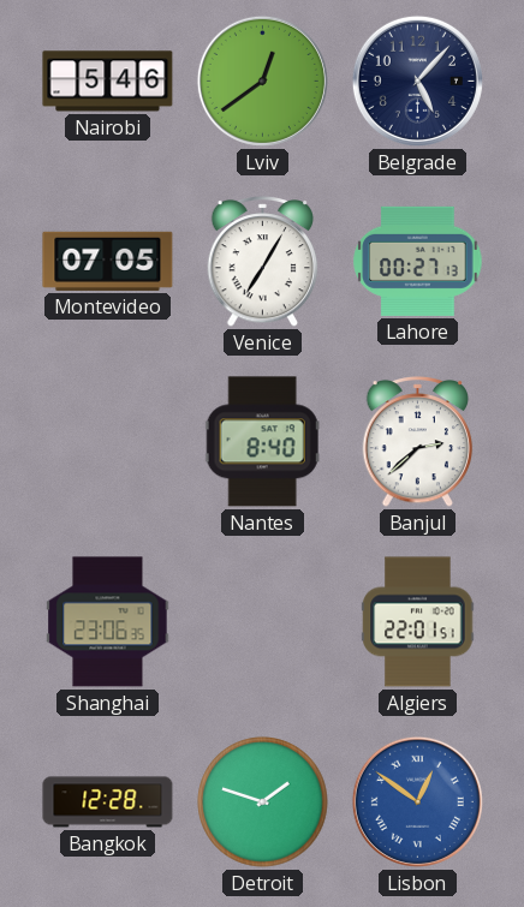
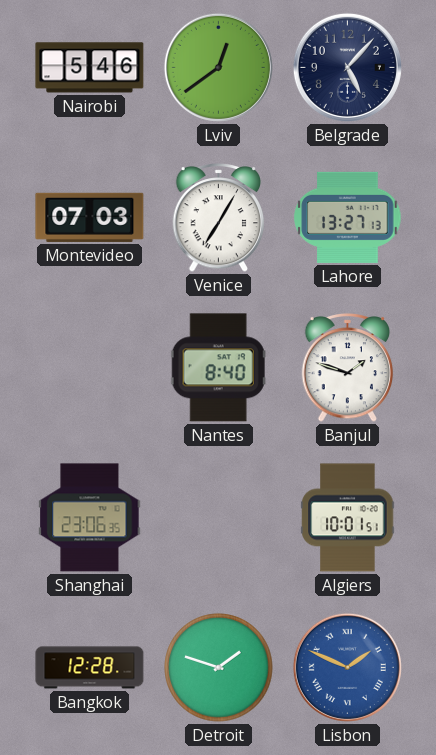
Montevideo: 07:05 -> 07:03 (90, 217)
Lahore: 00:27 -> 13:27 (348, 217)
Banjul: 2:38 -> 1:48 (348, 368)
Algiers: 22:01 -> 10:01 (348, 518)
Lisbon: 12:51 -> 1:49 (347, 667)
